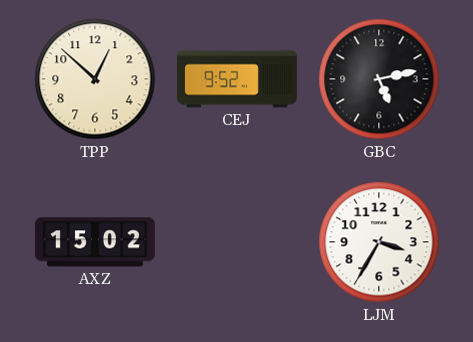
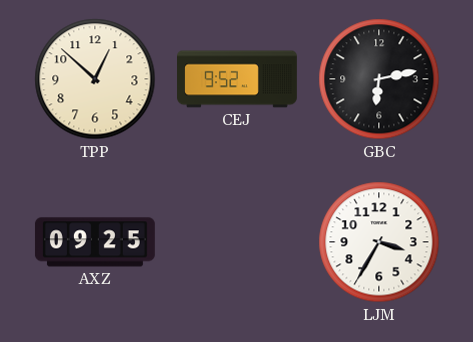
GBC: 5:13 -> 6:13 (379, 79)
AXZ: 15:02 -> 09:25 (95, 242)
